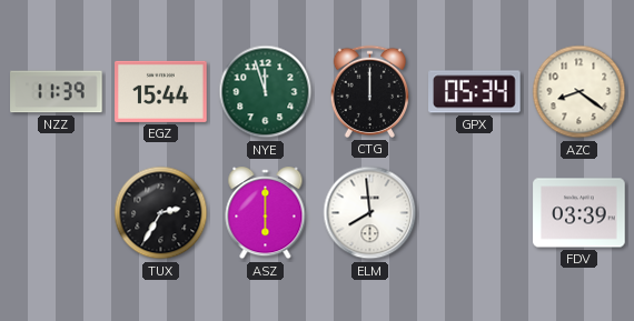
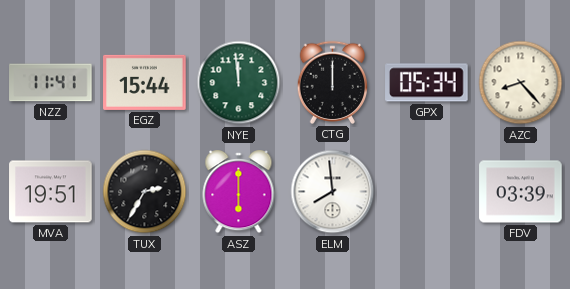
NZZ: 11:39 -> 11:41 (51, 83)
NYE: 11:57 -> 11:59 (239, 83)
AZC: 8:21 -> 8:23 (521, 83)
MVA: none -> 19:51 (51, 192)
